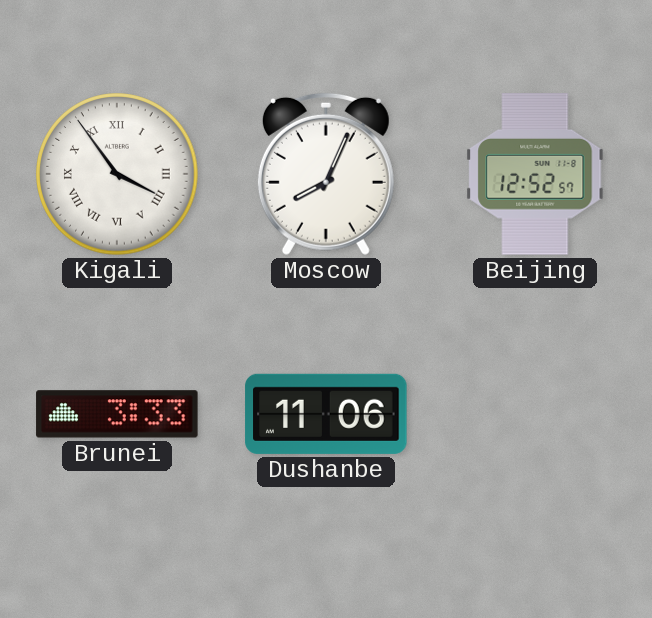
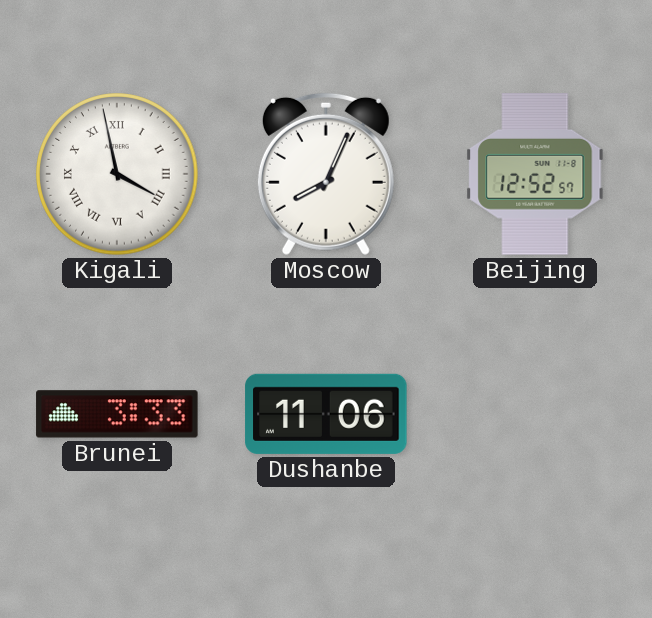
Kigali: 3:54 -> 3:58 (117, 174)
